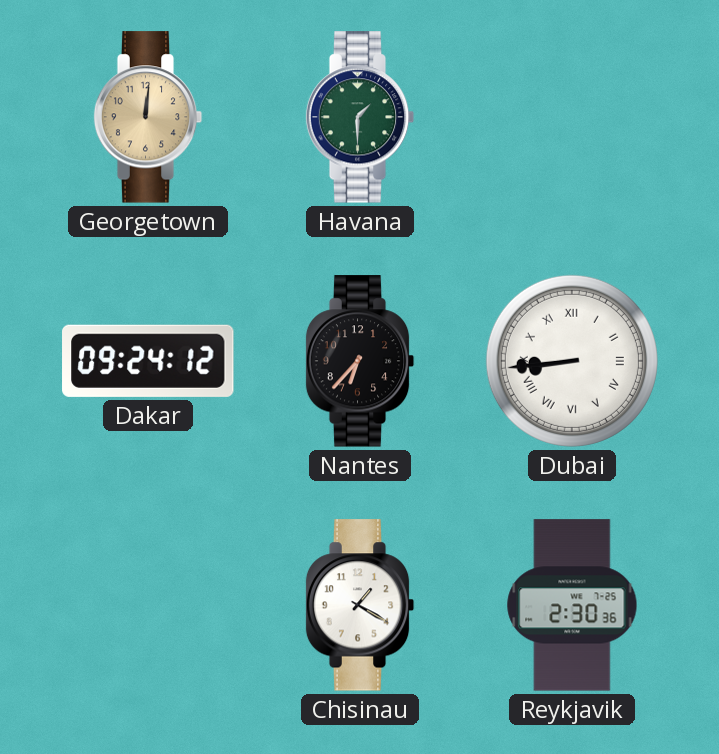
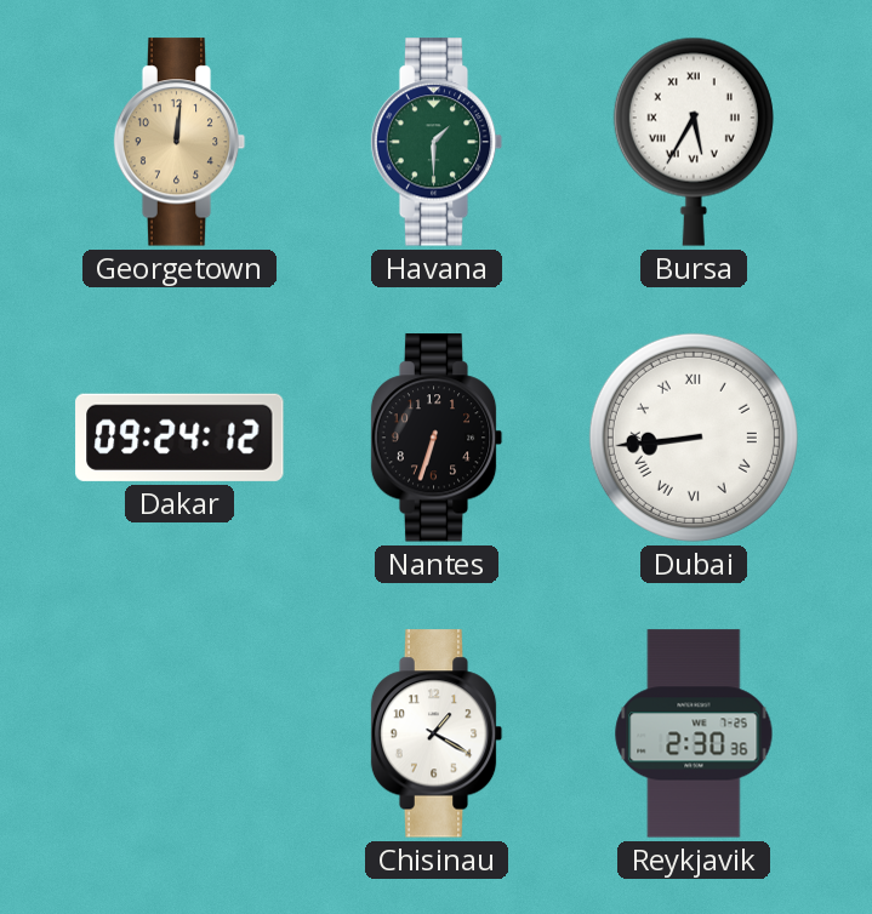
Bursa: none -> 5:35 (694, 142)
Nantes: 6:37 -> 6:33 (437, 438)
